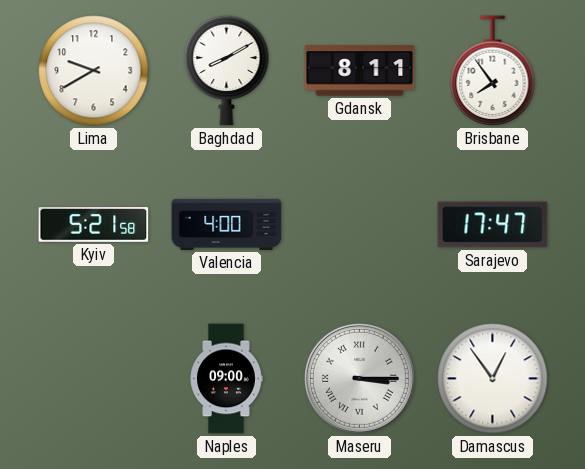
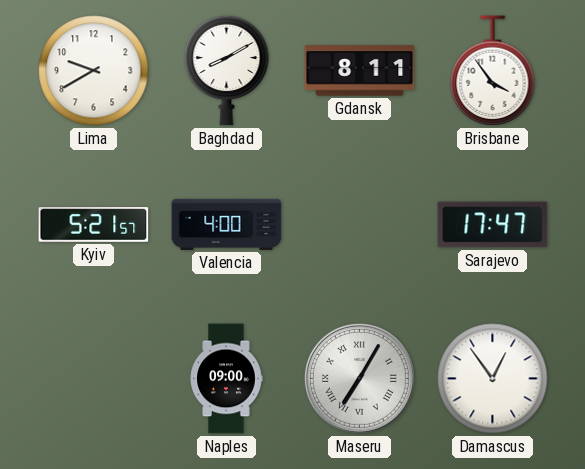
Brisbane: 7:54 -> 3:54 (493, 71)
Kyiv: 5:21:58 -> 5:21:57 (94, 225)
Maseru: 3:15 -> 7:05 (359, 378)
